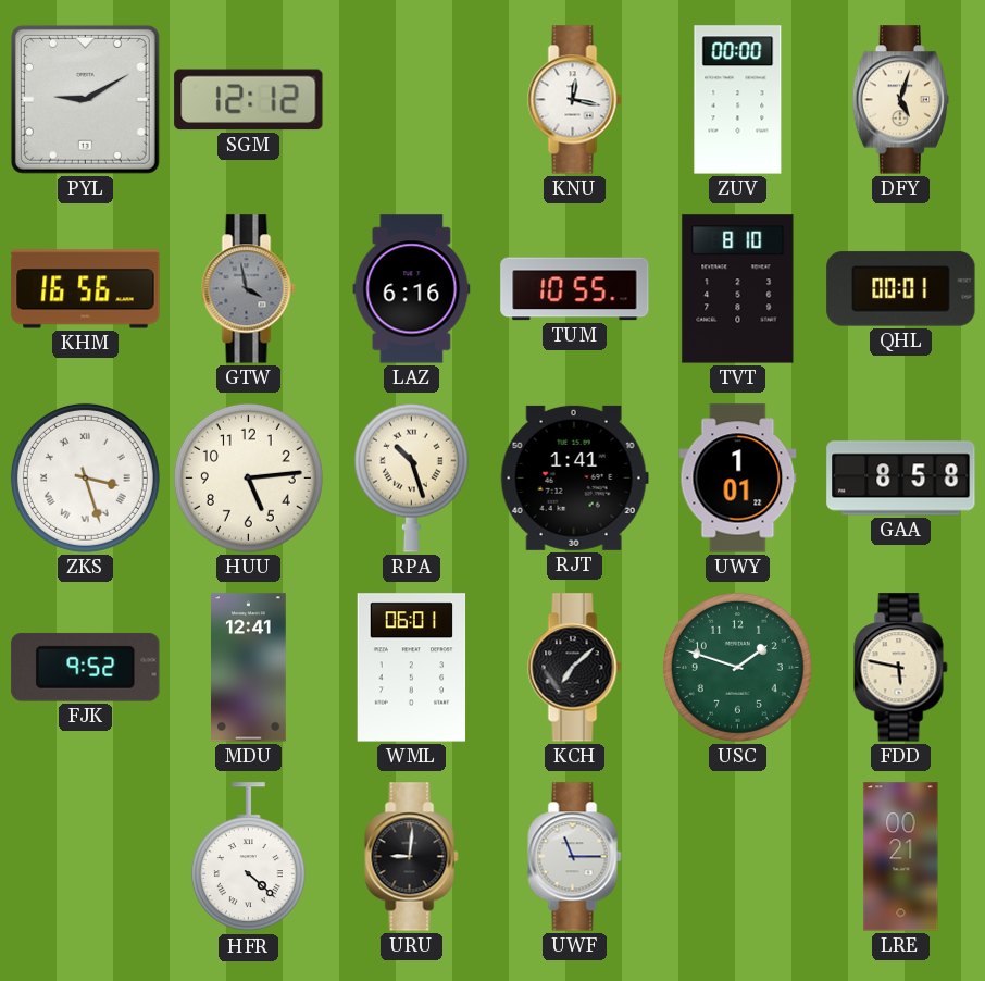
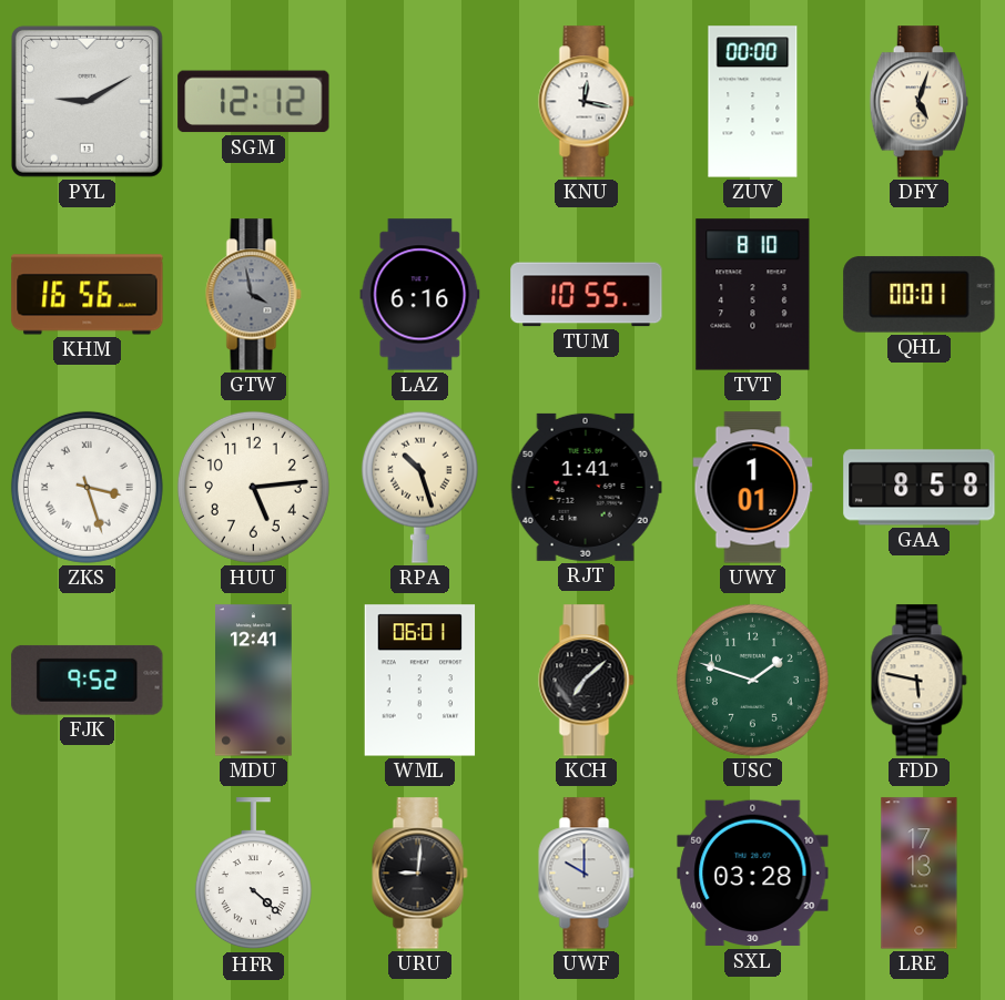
UWF: 11:15 -> 10:00 (587, 874)
SXL: none -> 03:28 (753, 874)
LRE: 00:21 -> 17:13 (920, 874)
